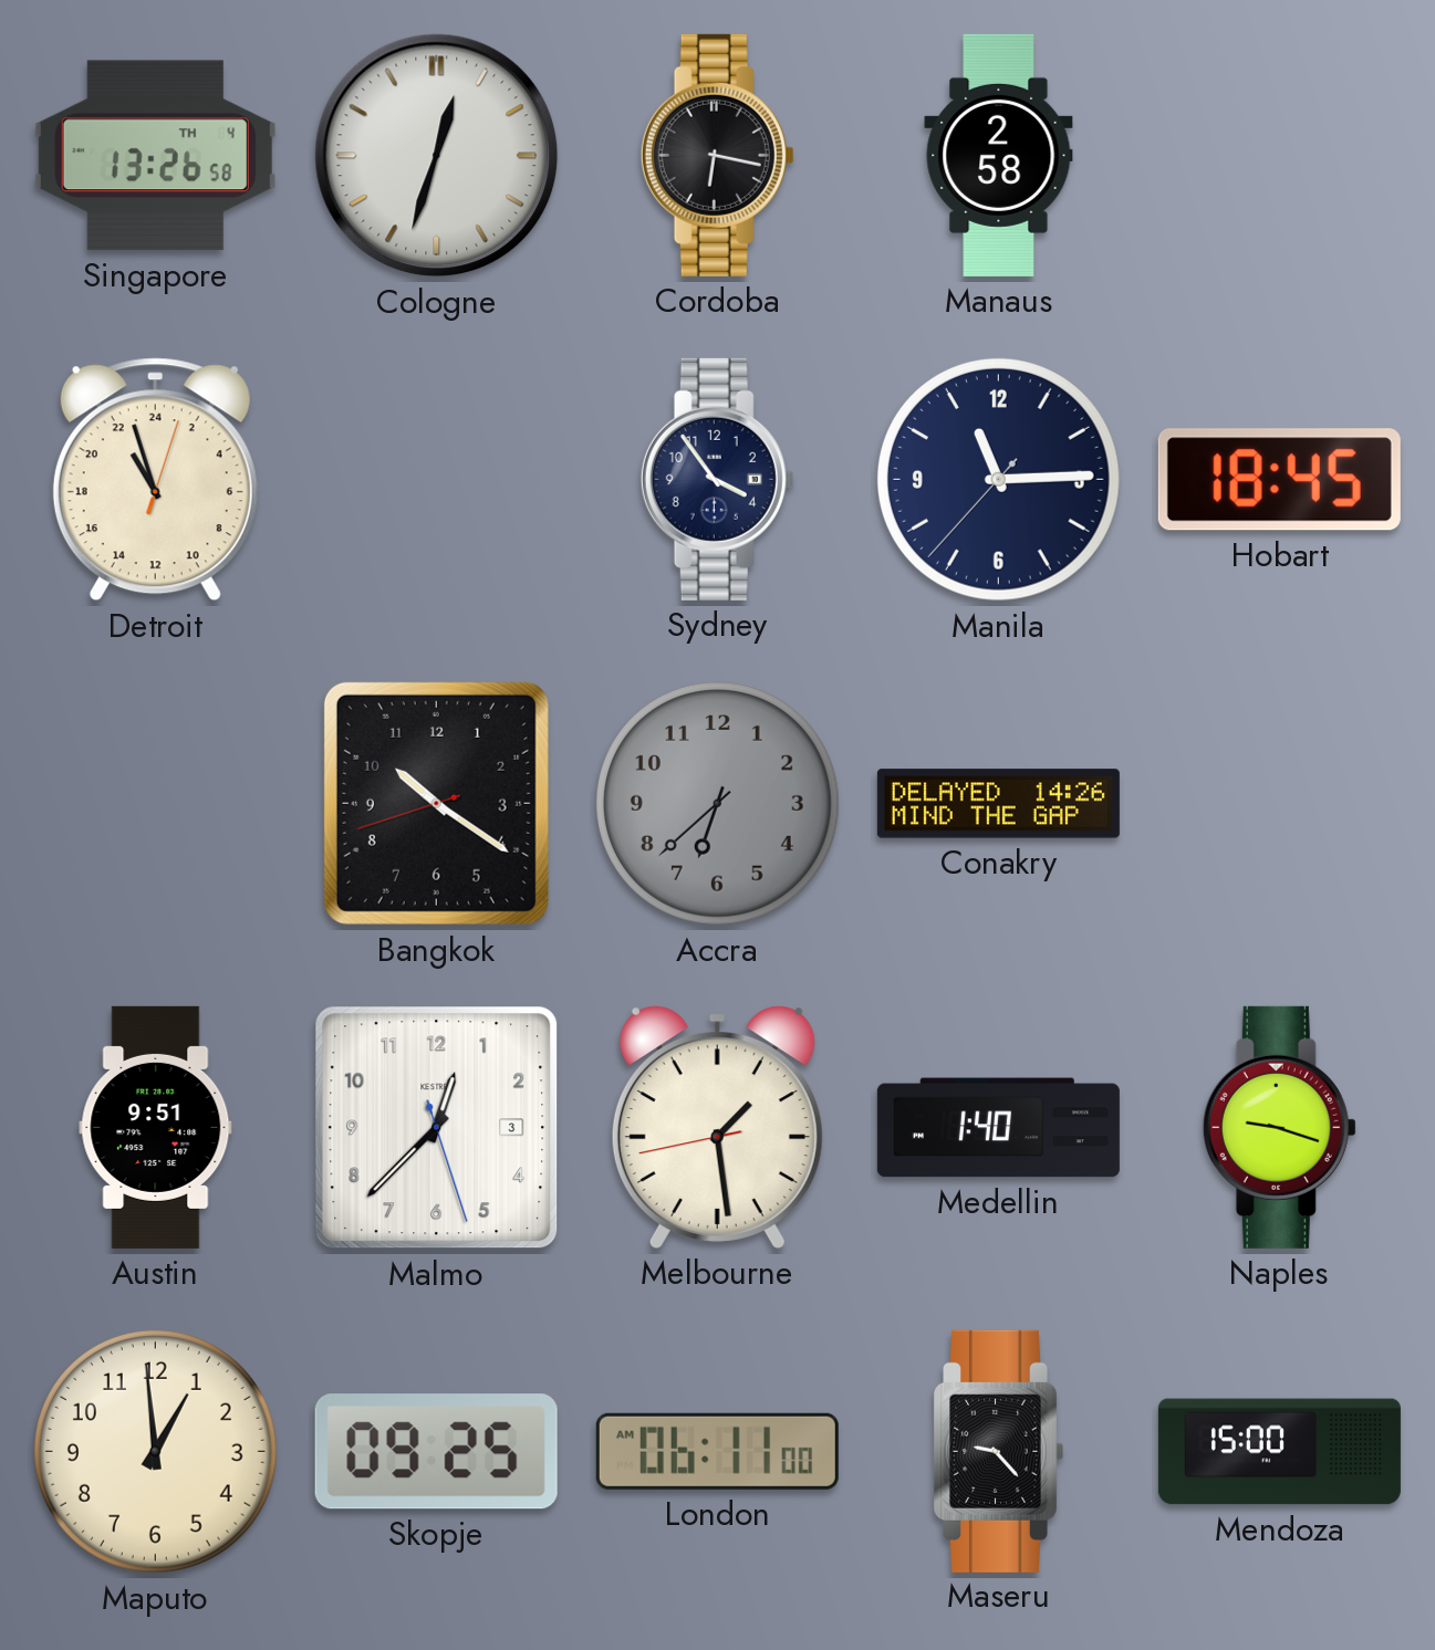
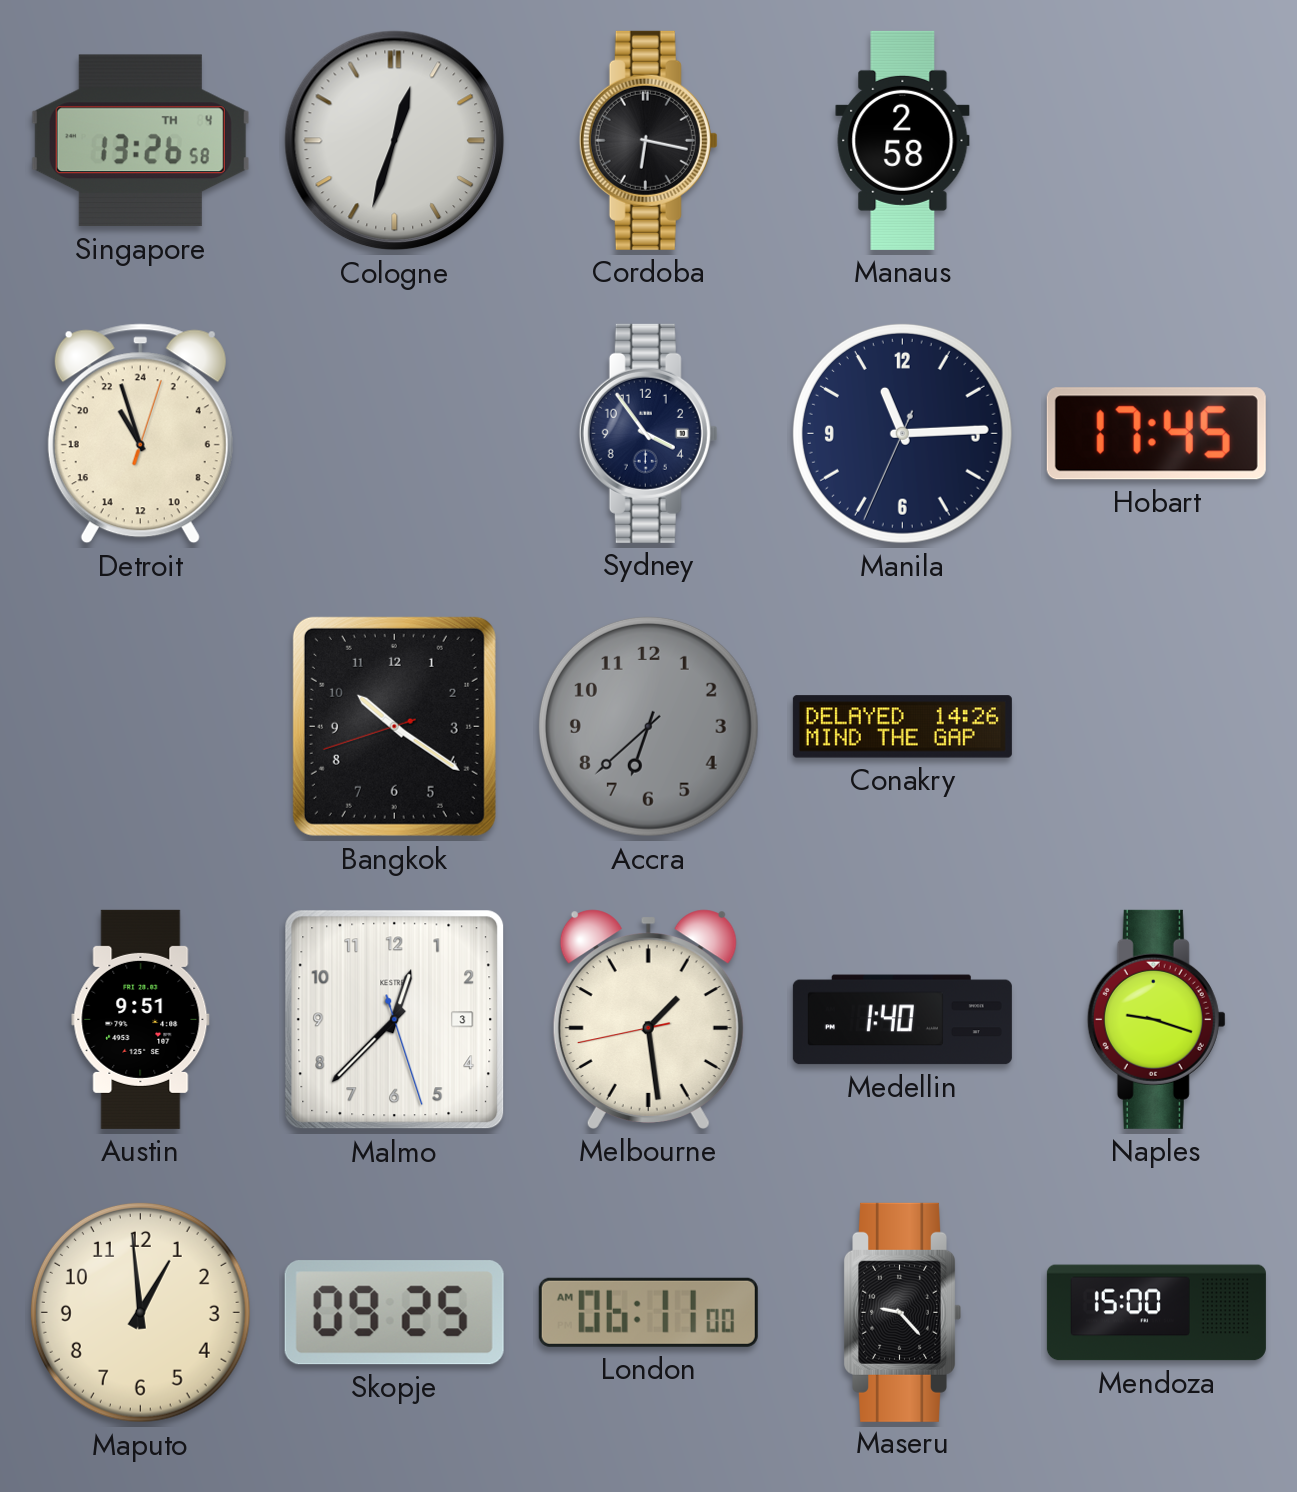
Manila: 11:14:37 -> 11:14:34 (902, 433)
Hobart: 18:45 -> 17:45 (1156, 434)
